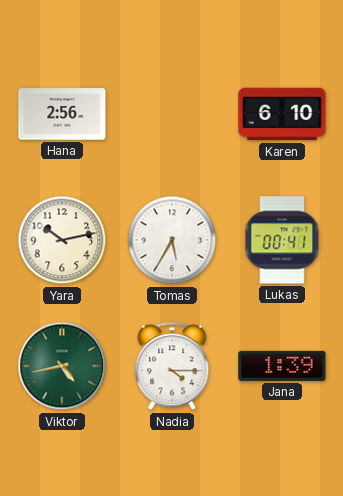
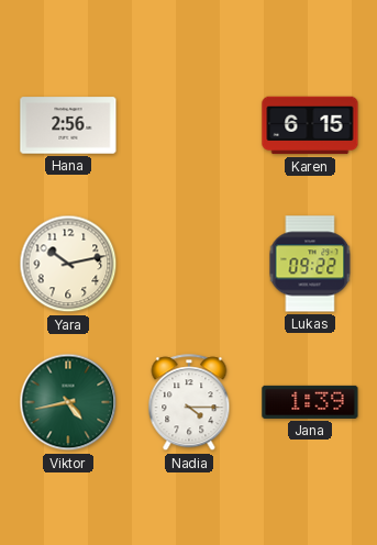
Karen: 6:10 -> 6:15 (310, 125)
Tomas: 5:35 -> none (172, 240)
Lukas: 00:41 -> 09:22 (310, 264)
